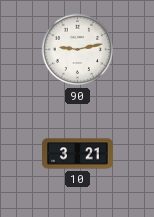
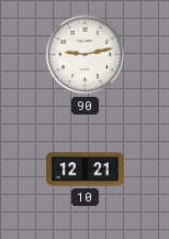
10: 3:21 -> 12:21 (86, 170)
